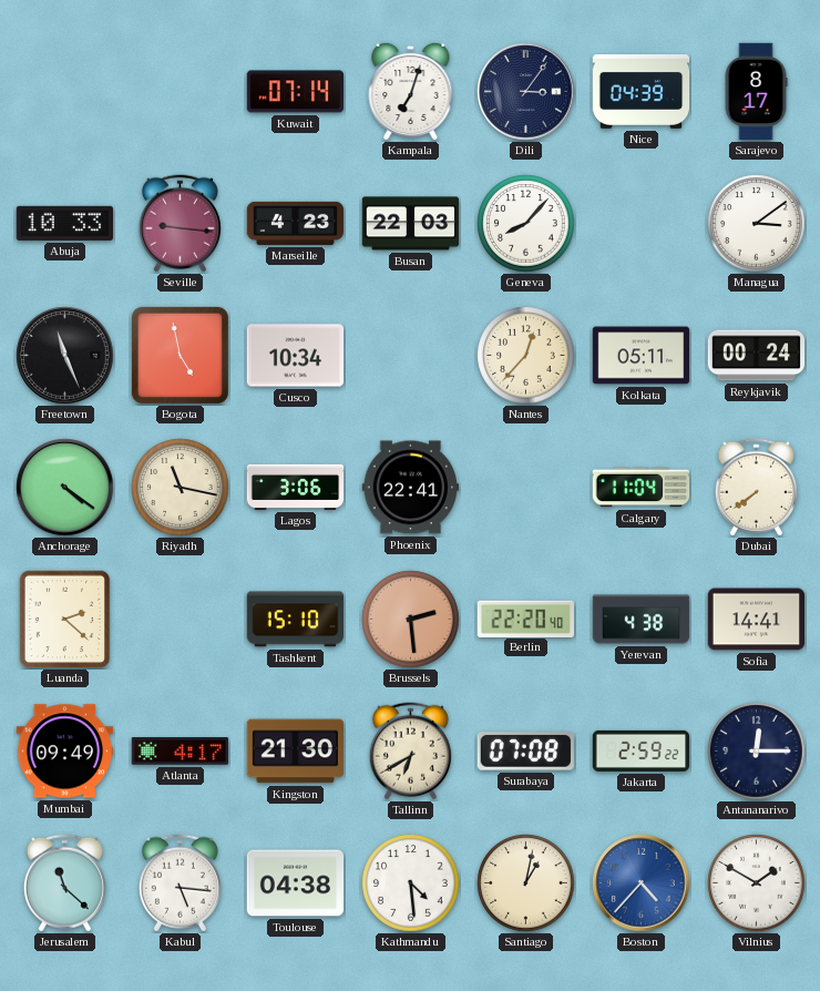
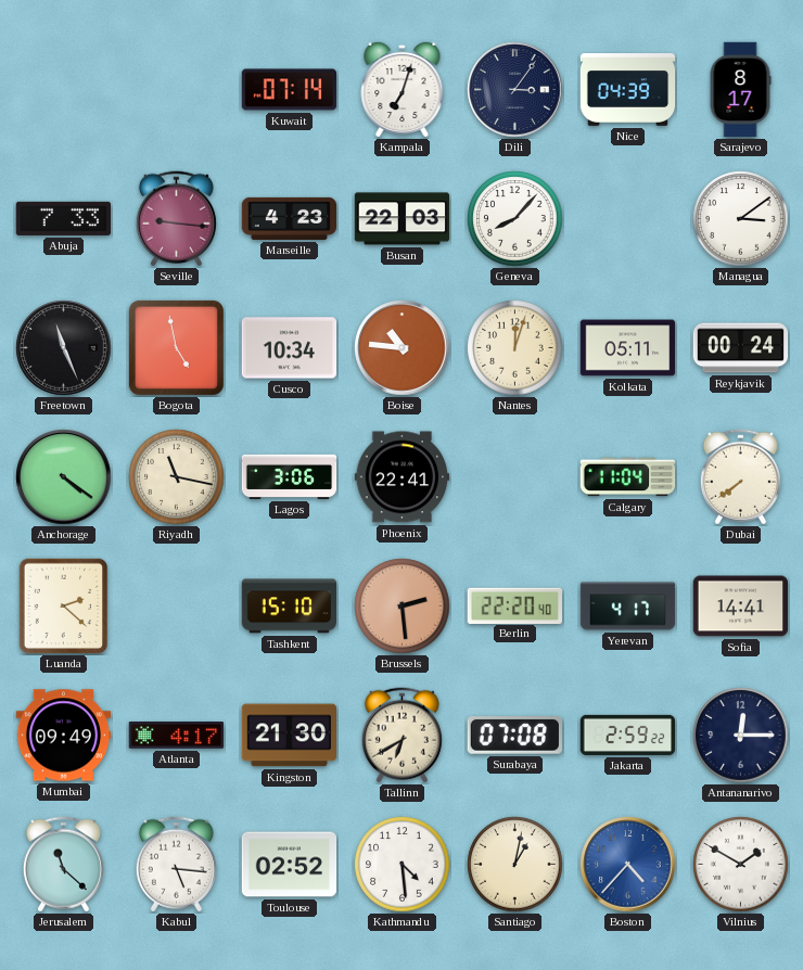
Abuja: 10:33 -> 7:33 (63, 218)
Boise: none -> 10:46 (403, 348)
Nantes: 12:37 -> 12:03 (515, 348)
Yerevan: 4:38 -> 4:17 (628, 607)
Toulouse: 04:38 -> 02:52 (290, 865)
